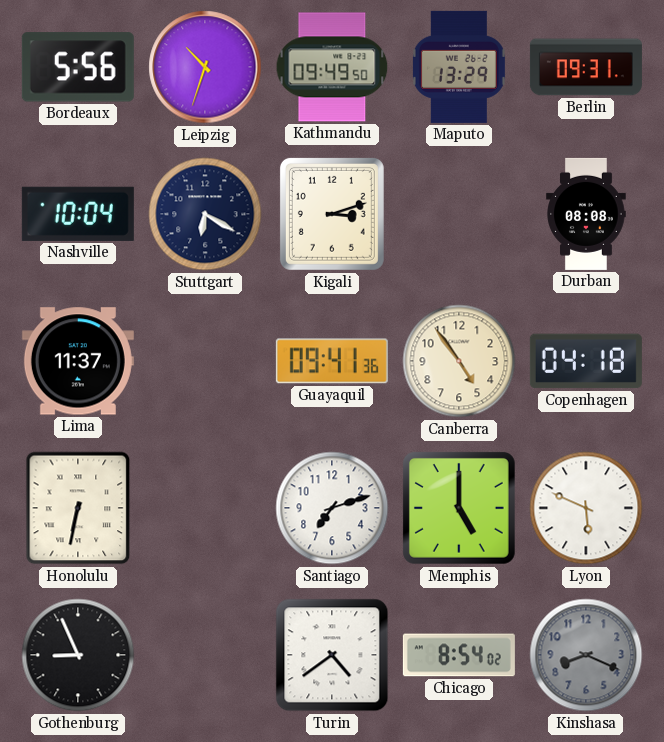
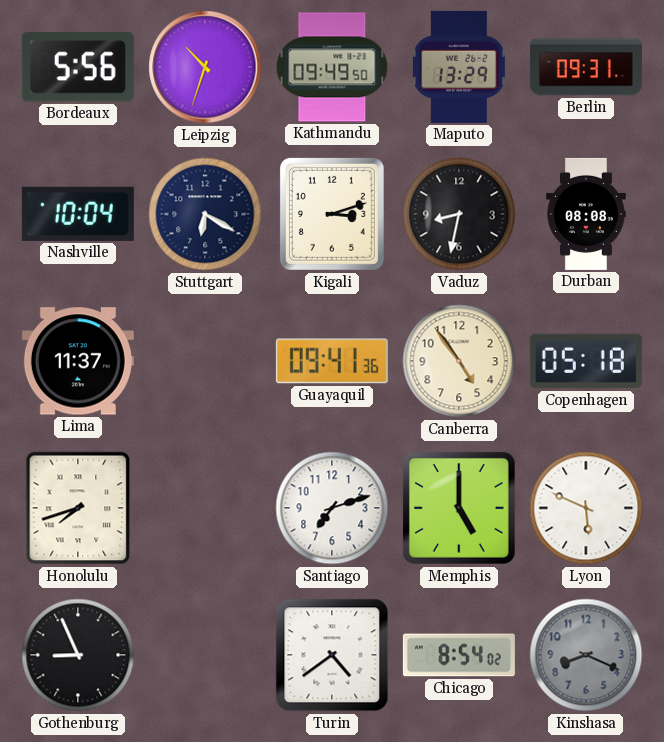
Vaduz: none -> 8:32 (459, 214)
Copenhagen: 04:18 -> 05:18 (586, 361)
Honolulu: 6:32 -> 7:42 (78, 508)
